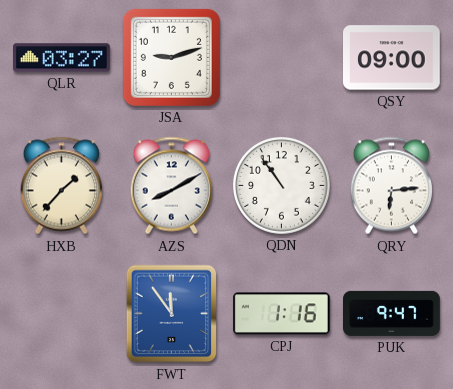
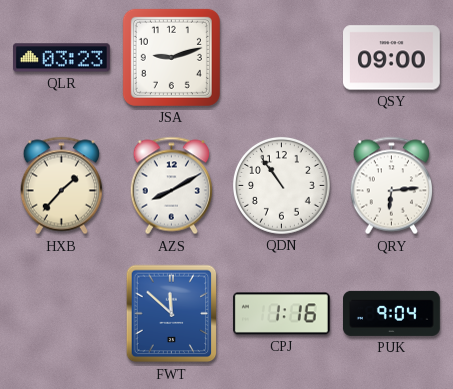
QLR: 03:27 -> 03:23 (62, 58)
FWT: 11:54 -> 11:52 (172, 314)
PUK: 9:47 -> 9:04 (392, 313)
